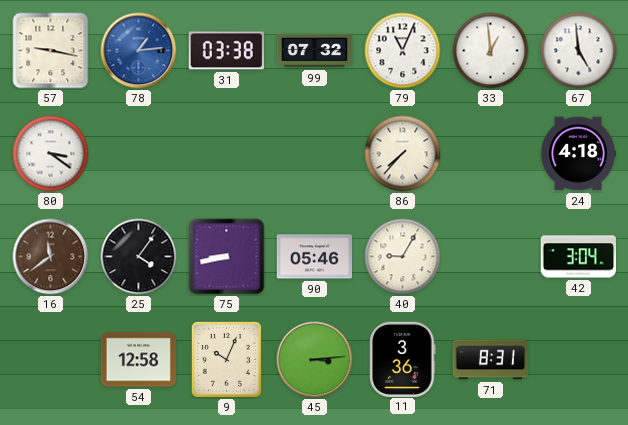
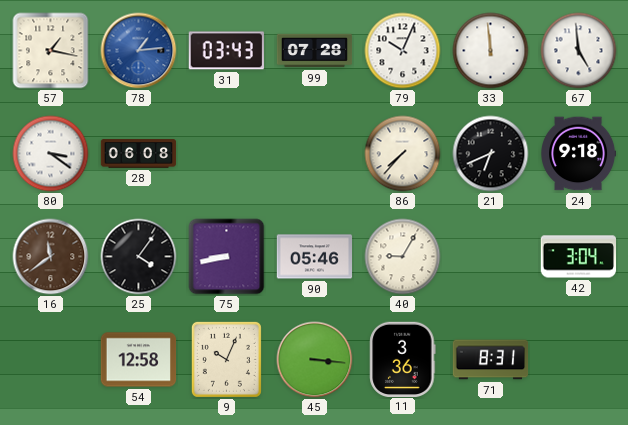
57: 9:17 -> 1:17 (51, 51)
31: 03:38 -> 03:43 (226, 51)
99: 07:32 -> 07:28 (315, 51)
79: 11:04 -> 10:04 (403, 51)
33: 12:59 -> 11:59 (491, 51)
28: none -> 06:08 (139, 154)
21: none -> 6:41 (491, 154)
24: 4:18 -> 9:18 (579, 154)
45: 3:14 -> 3:16 (315, 360)
